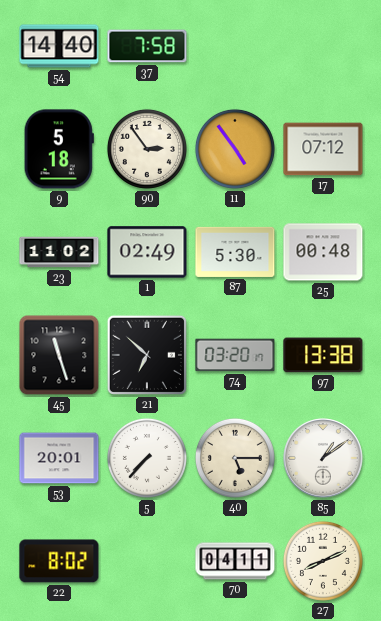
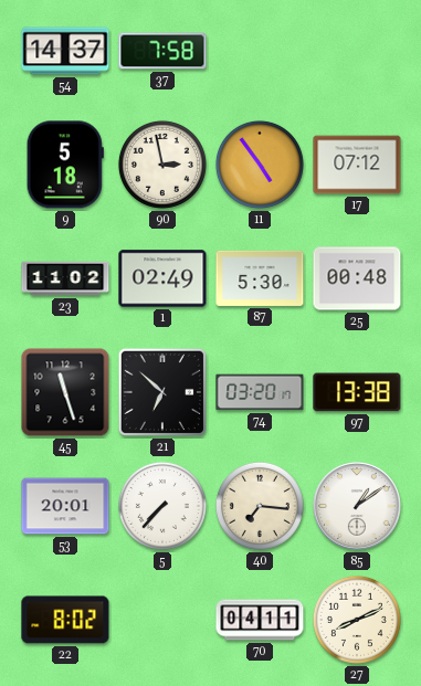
54: 14:40 -> 14:37 (65, 51)
90: 2:54 -> 2:58 (162, 165)
40: 5:15 -> 7:16 (260, 506)
